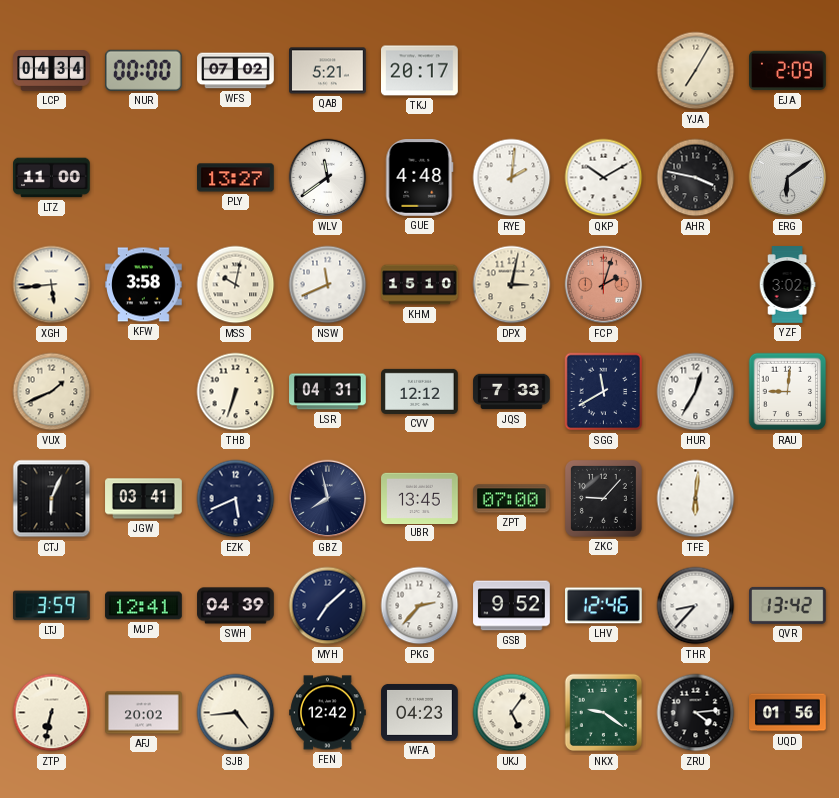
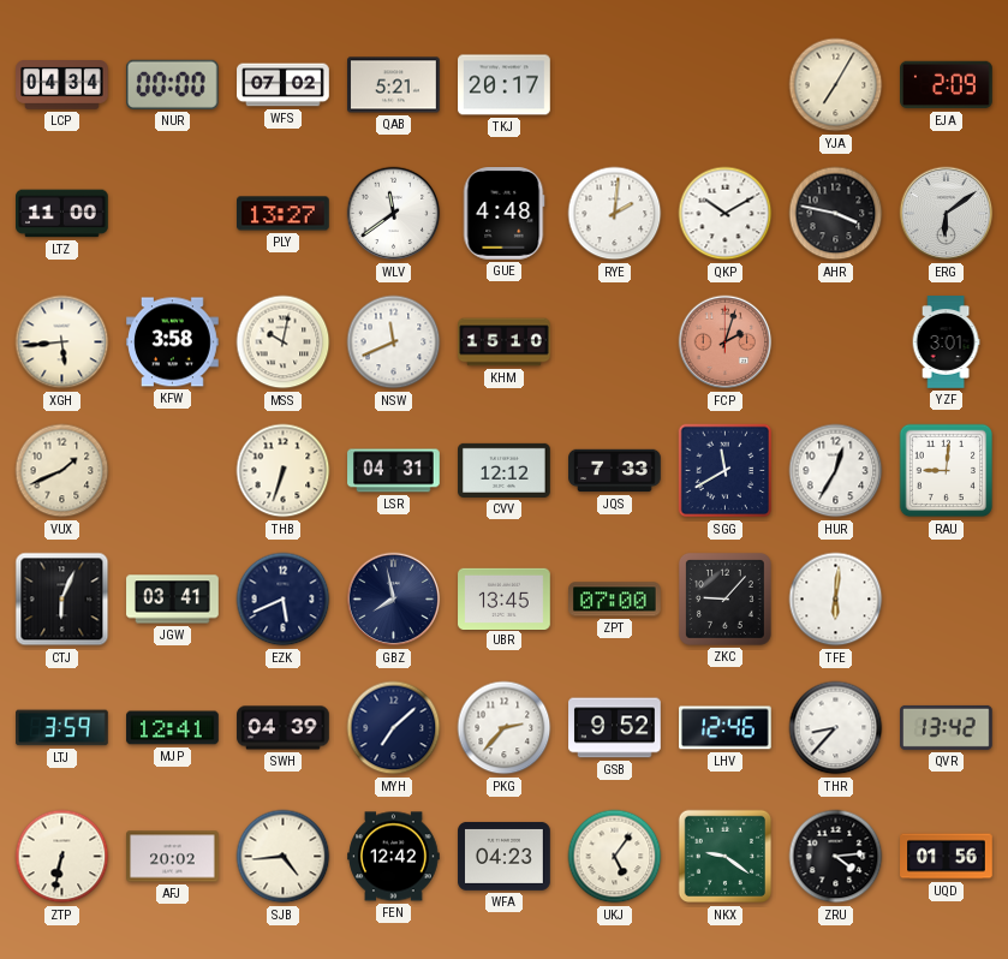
DPX: 3:02 -> none (512, 285)
YZF: 3:02 -> 3:01 (946, 342)
